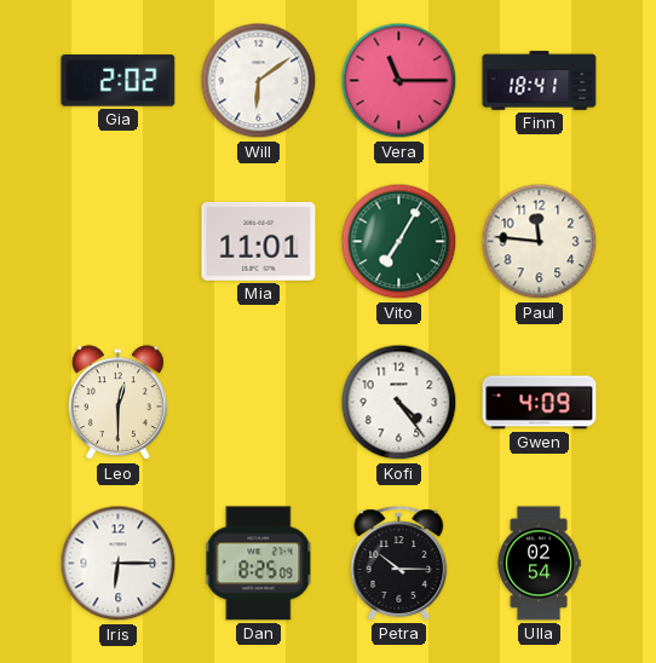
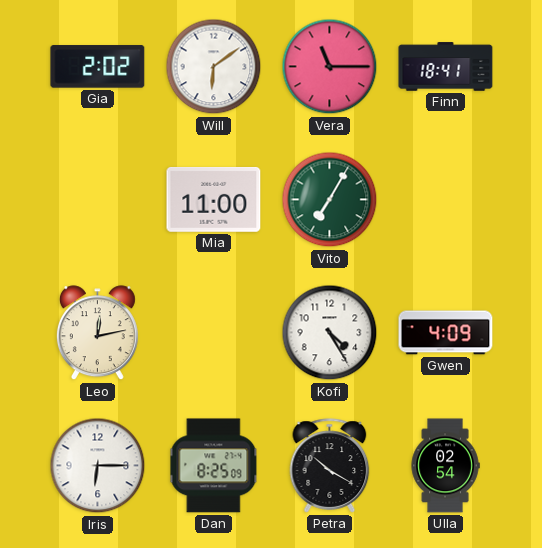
Mia: 11:01 -> 11:00 (214, 199)
Paul: 11:46 -> none (540, 242)
Leo: 12:30 -> 12:13 (97, 333)
Kofi: 4:24 -> 4:25 (330, 333)
Petra: 10:15 -> 10:20 (330, 466)
